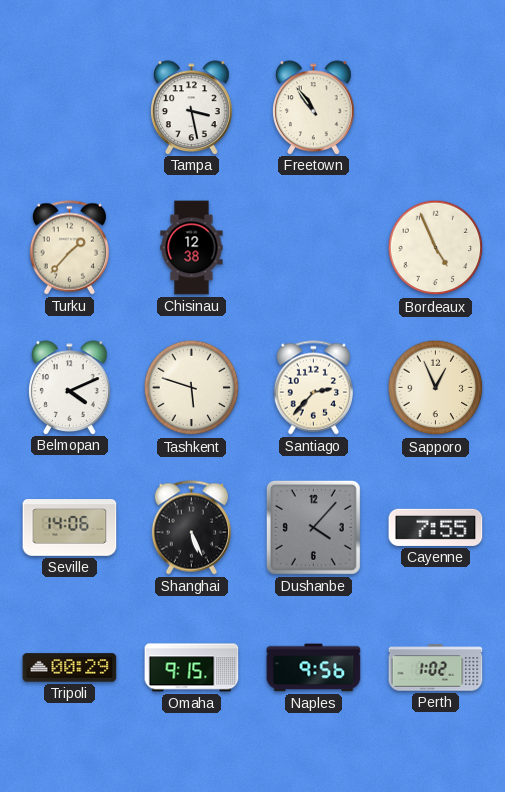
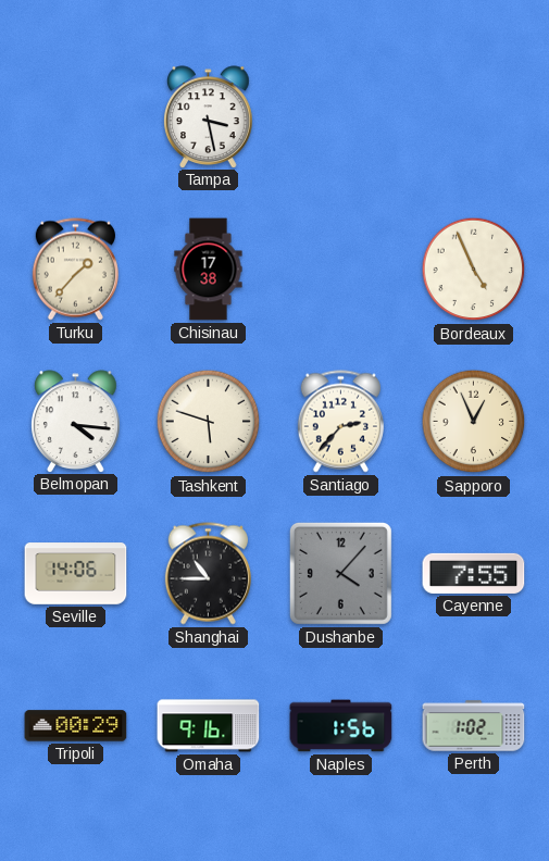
Freetown: 10:54 -> none (314, 107)
Chisinau: 12:38 -> 17:38 (209, 270)
Belmopan: 4:11 -> 4:16 (76, 421)
Shanghai: 5:26 -> 10:45 (208, 574)
Omaha: 9:15 -> 9:16 (209, 726)
Naples: 9:56 -> 1:56 (341, 726)
